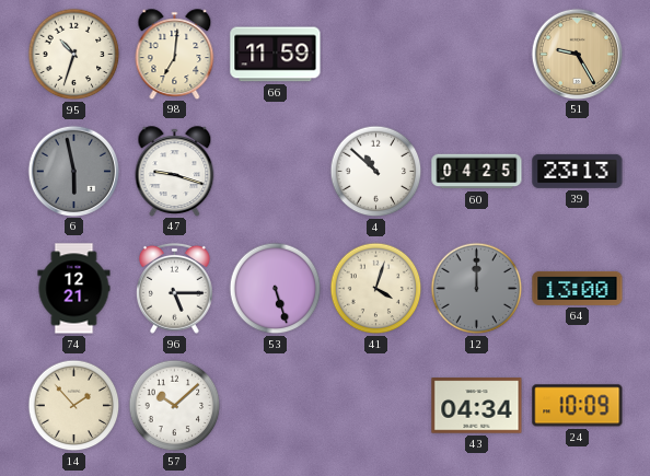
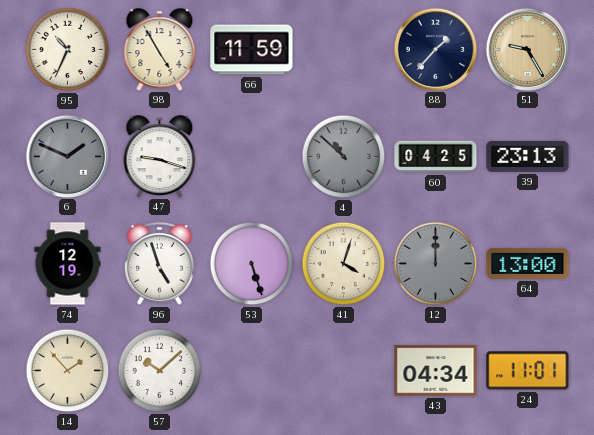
95: 10:33 -> 10:34 (68, 50)
98: 7:01 -> 4:55 (160, 49)
88: none -> 1:37 (435, 49)
6: 5:58 -> 1:49 (67, 156)
4 dial: white -> grey (344, 157)
74: 12:21 -> 12:19 (68, 264)
96: 5:15 -> 4:57 (160, 263)
24: 10:09 -> 11:01 (528, 371)
